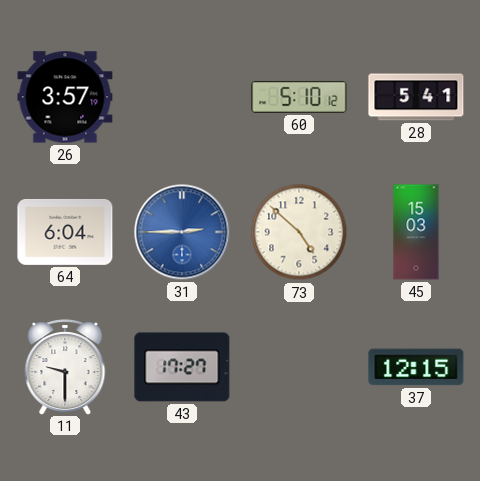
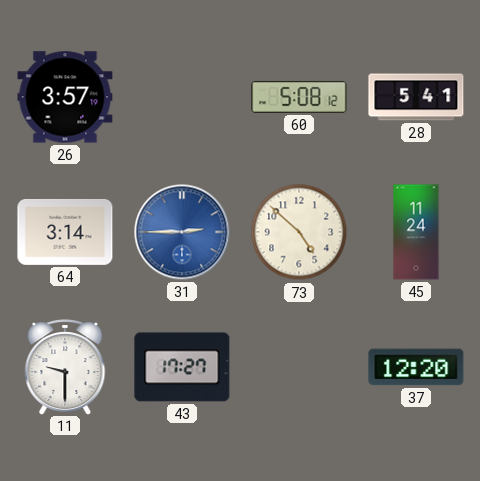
60: 5:10 -> 5:08 (299, 97)
64: 6:04 -> 3:14 (65, 232)
45: 15:03 -> 11:24 (416, 232)
37: 12:15 -> 12:20 (416, 367)
